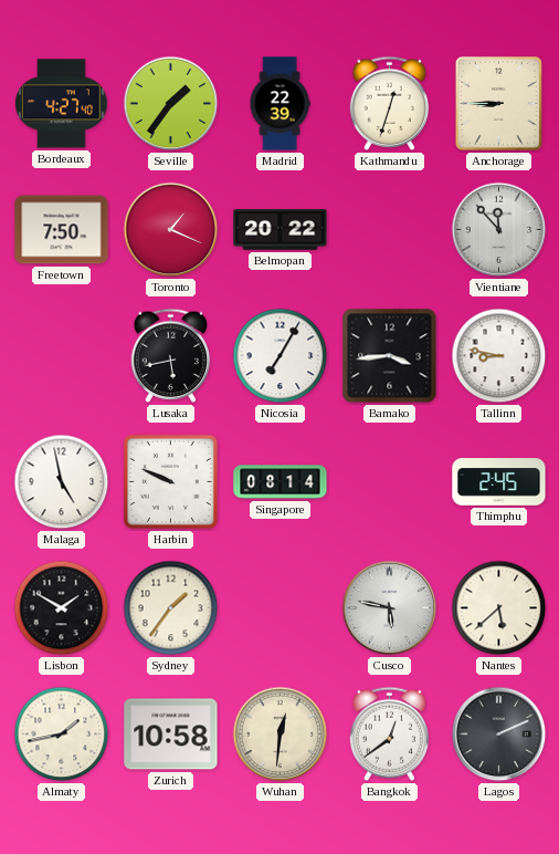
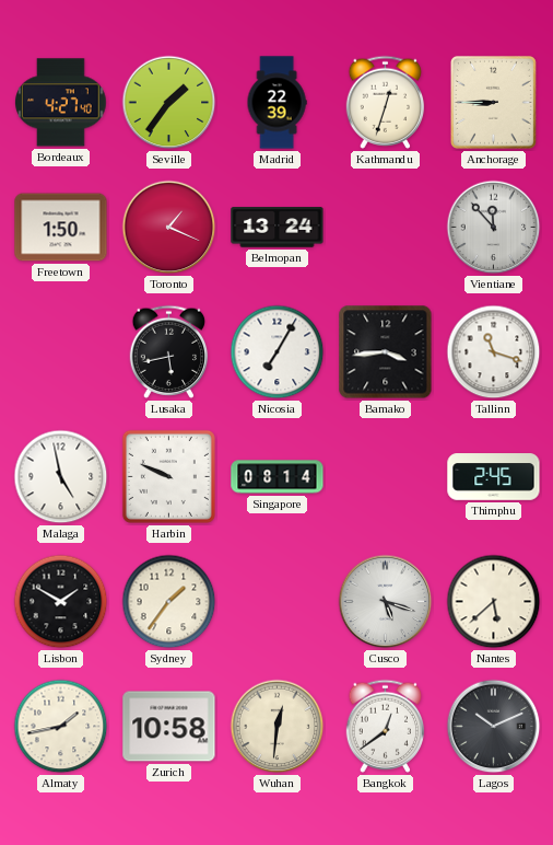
Freetown: 7:50 -> 1:50 (61, 228)
Belmopan: 20:22 -> 13:24 (278, 228)
Tallinn: 8:47 -> 11:18 (494, 352)
Cusco: 5:47 -> 5:18 (386, 602)
Lagos: 2:11 -> 10:11 (494, 727)
